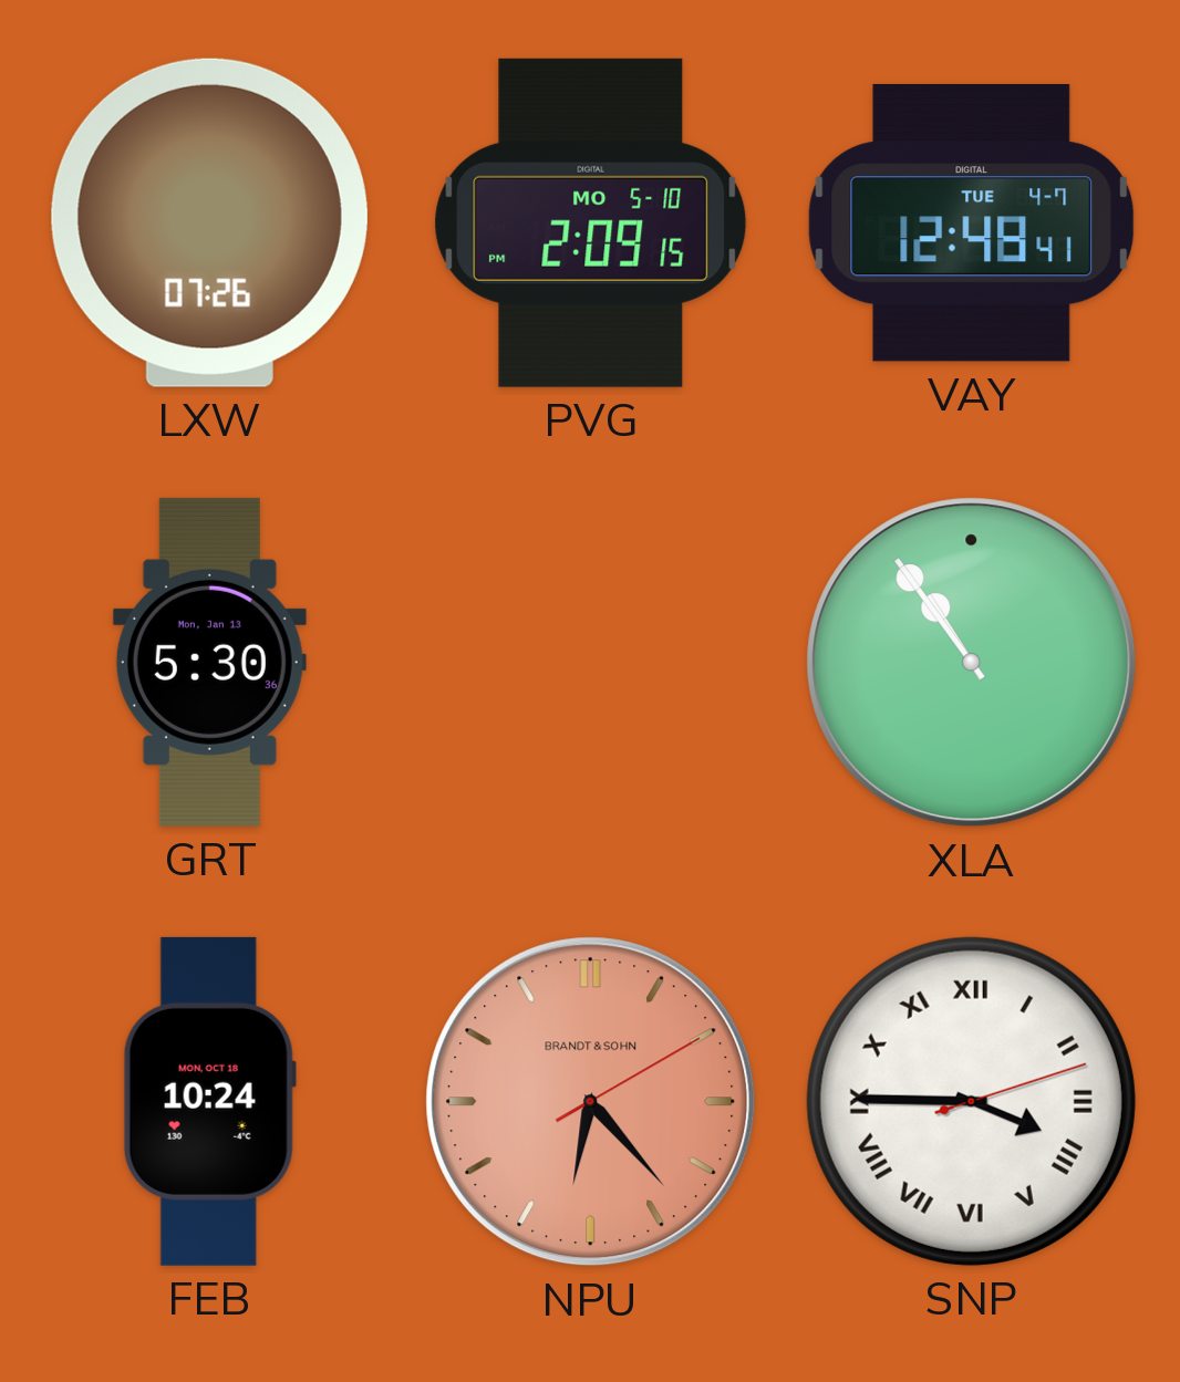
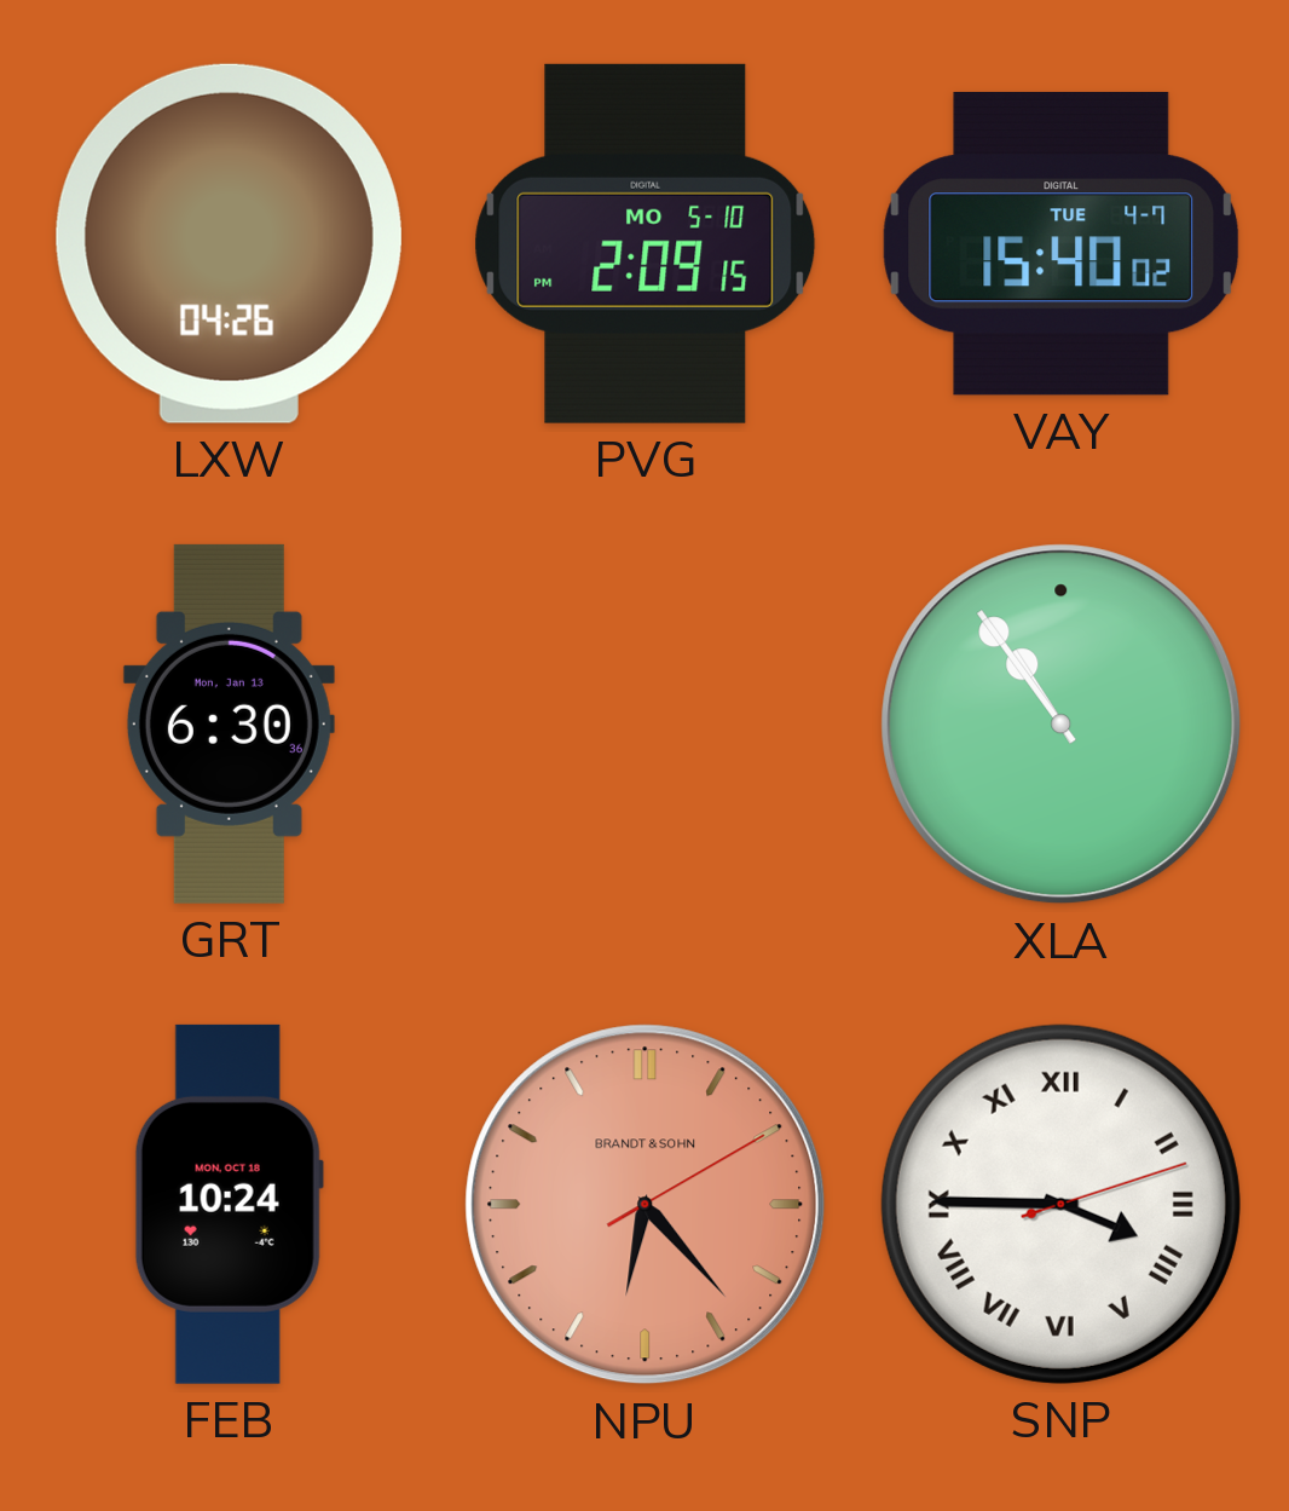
LXW: 07:26 -> 04:26 (229, 243)
VAY: 12:48 -> 15:40 (1062, 243)
GRT: 5:30 -> 6:30 (229, 723)
